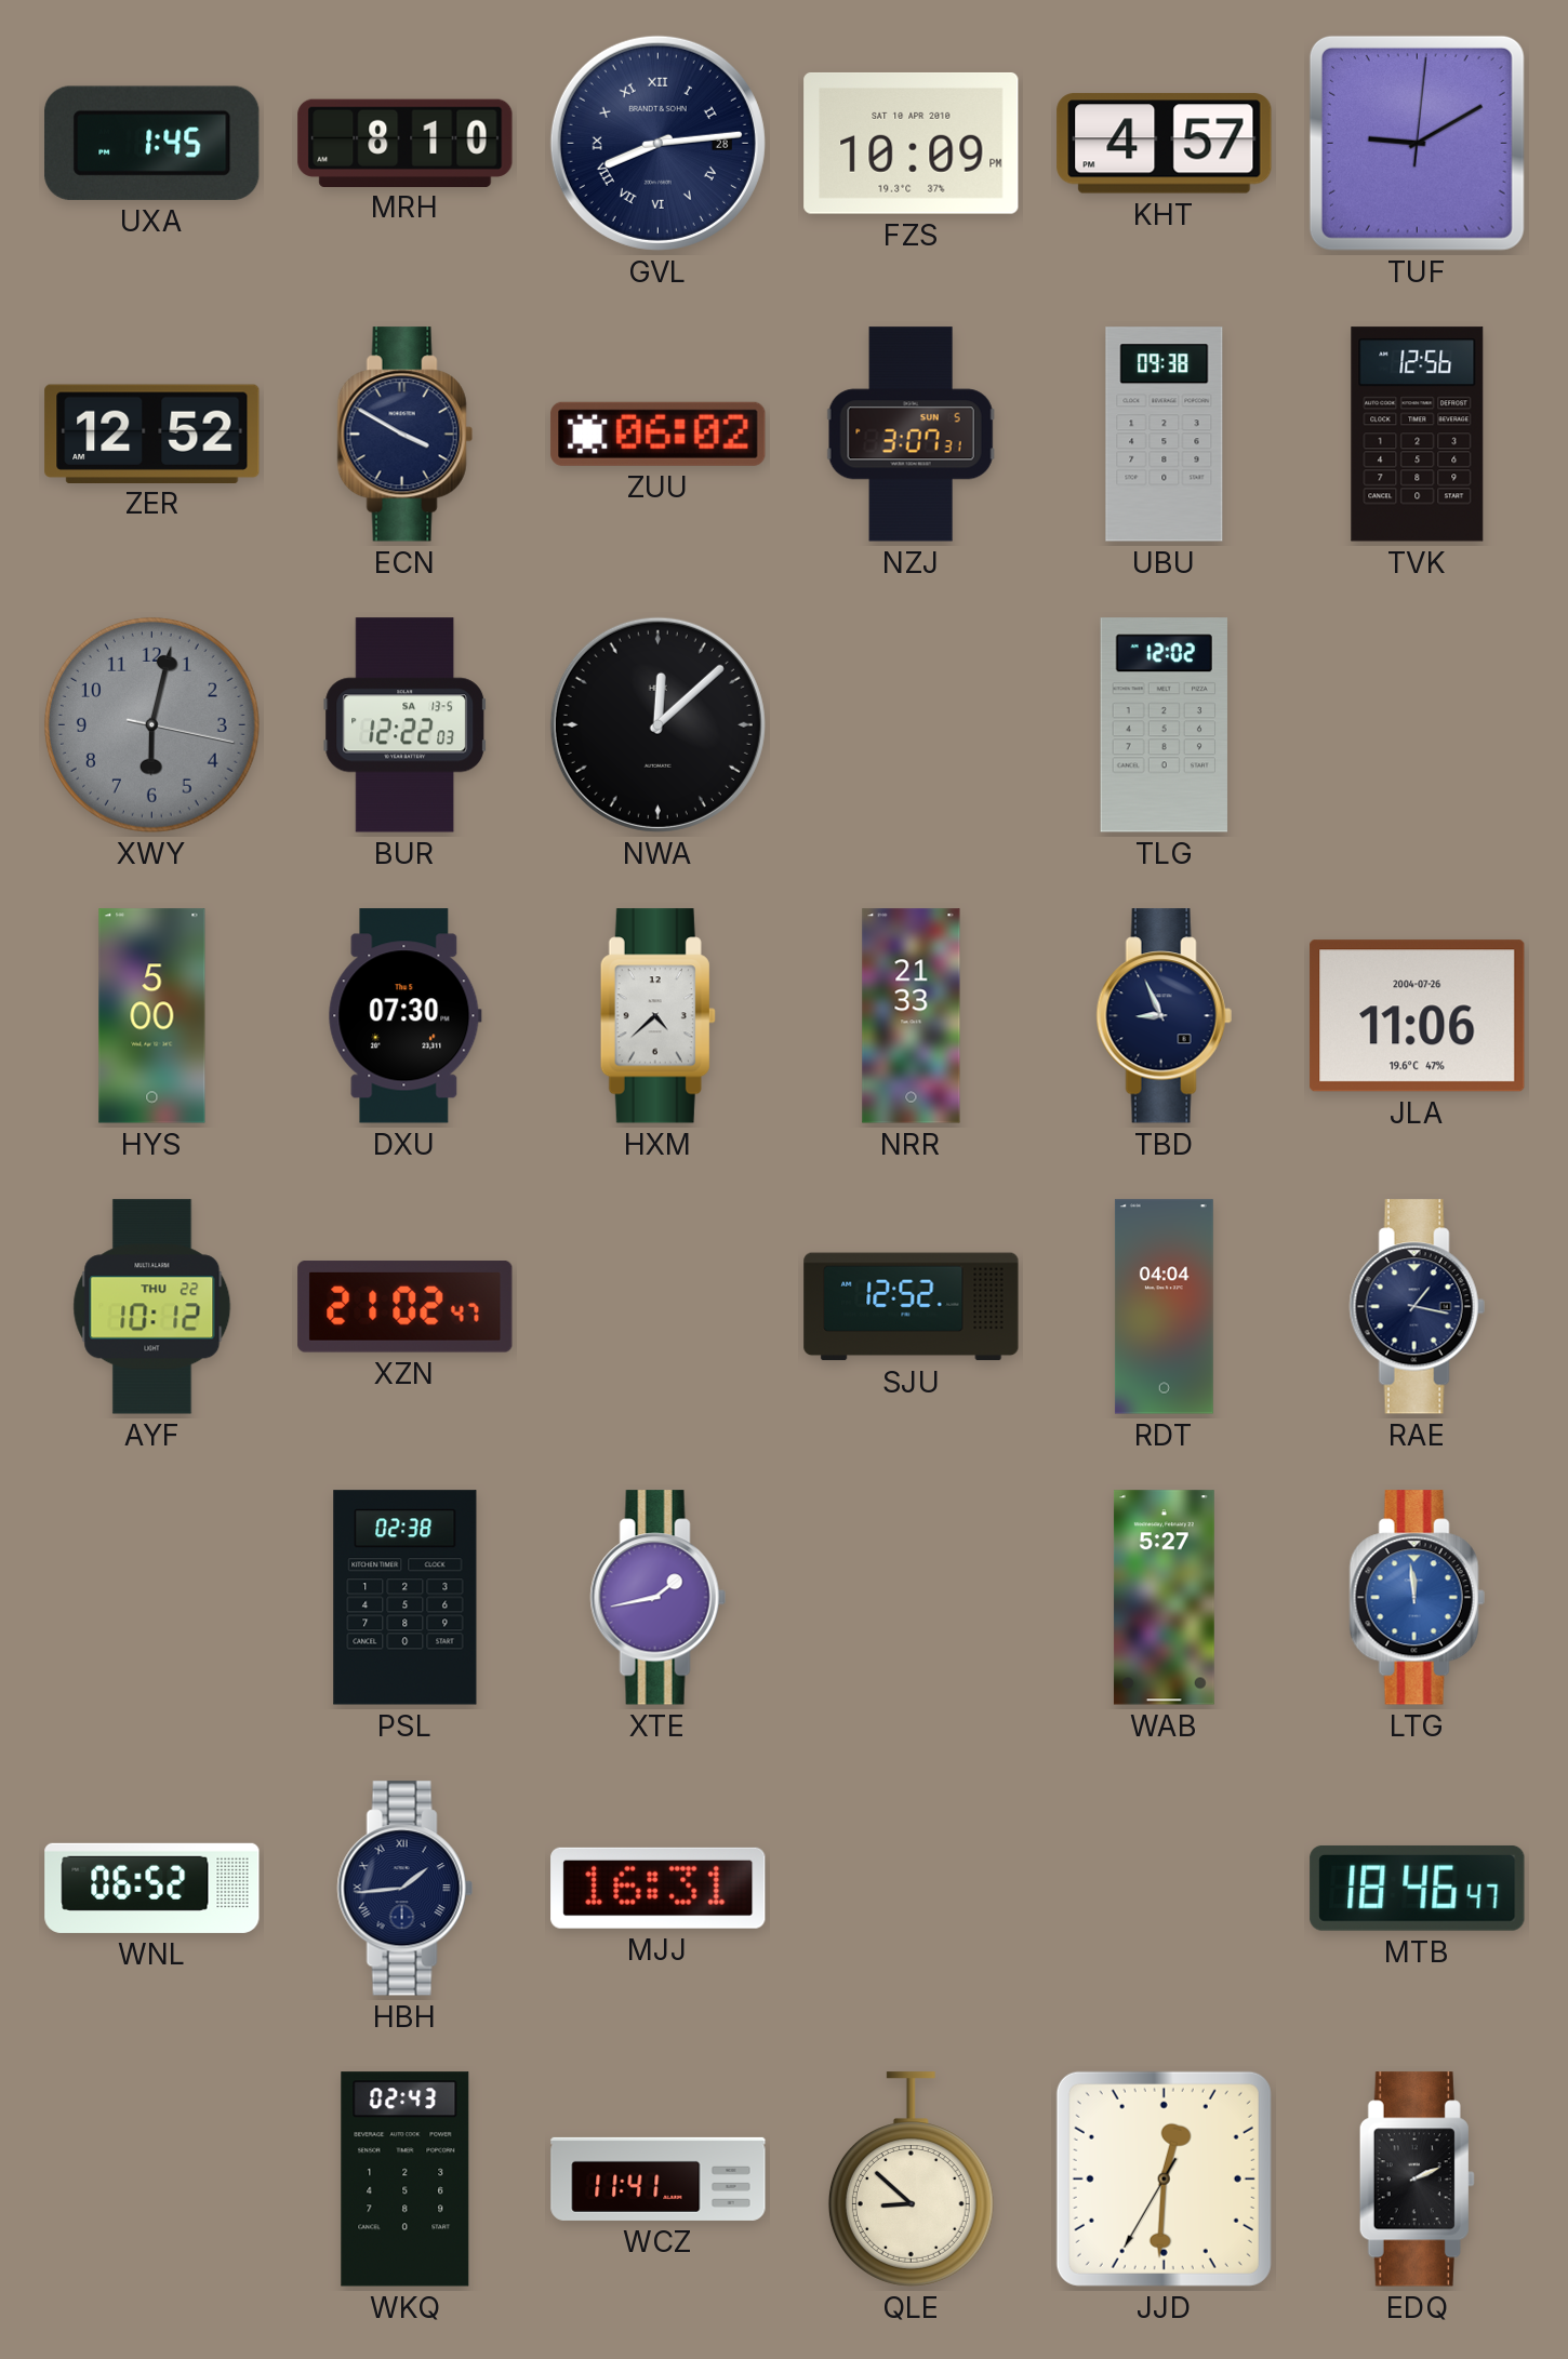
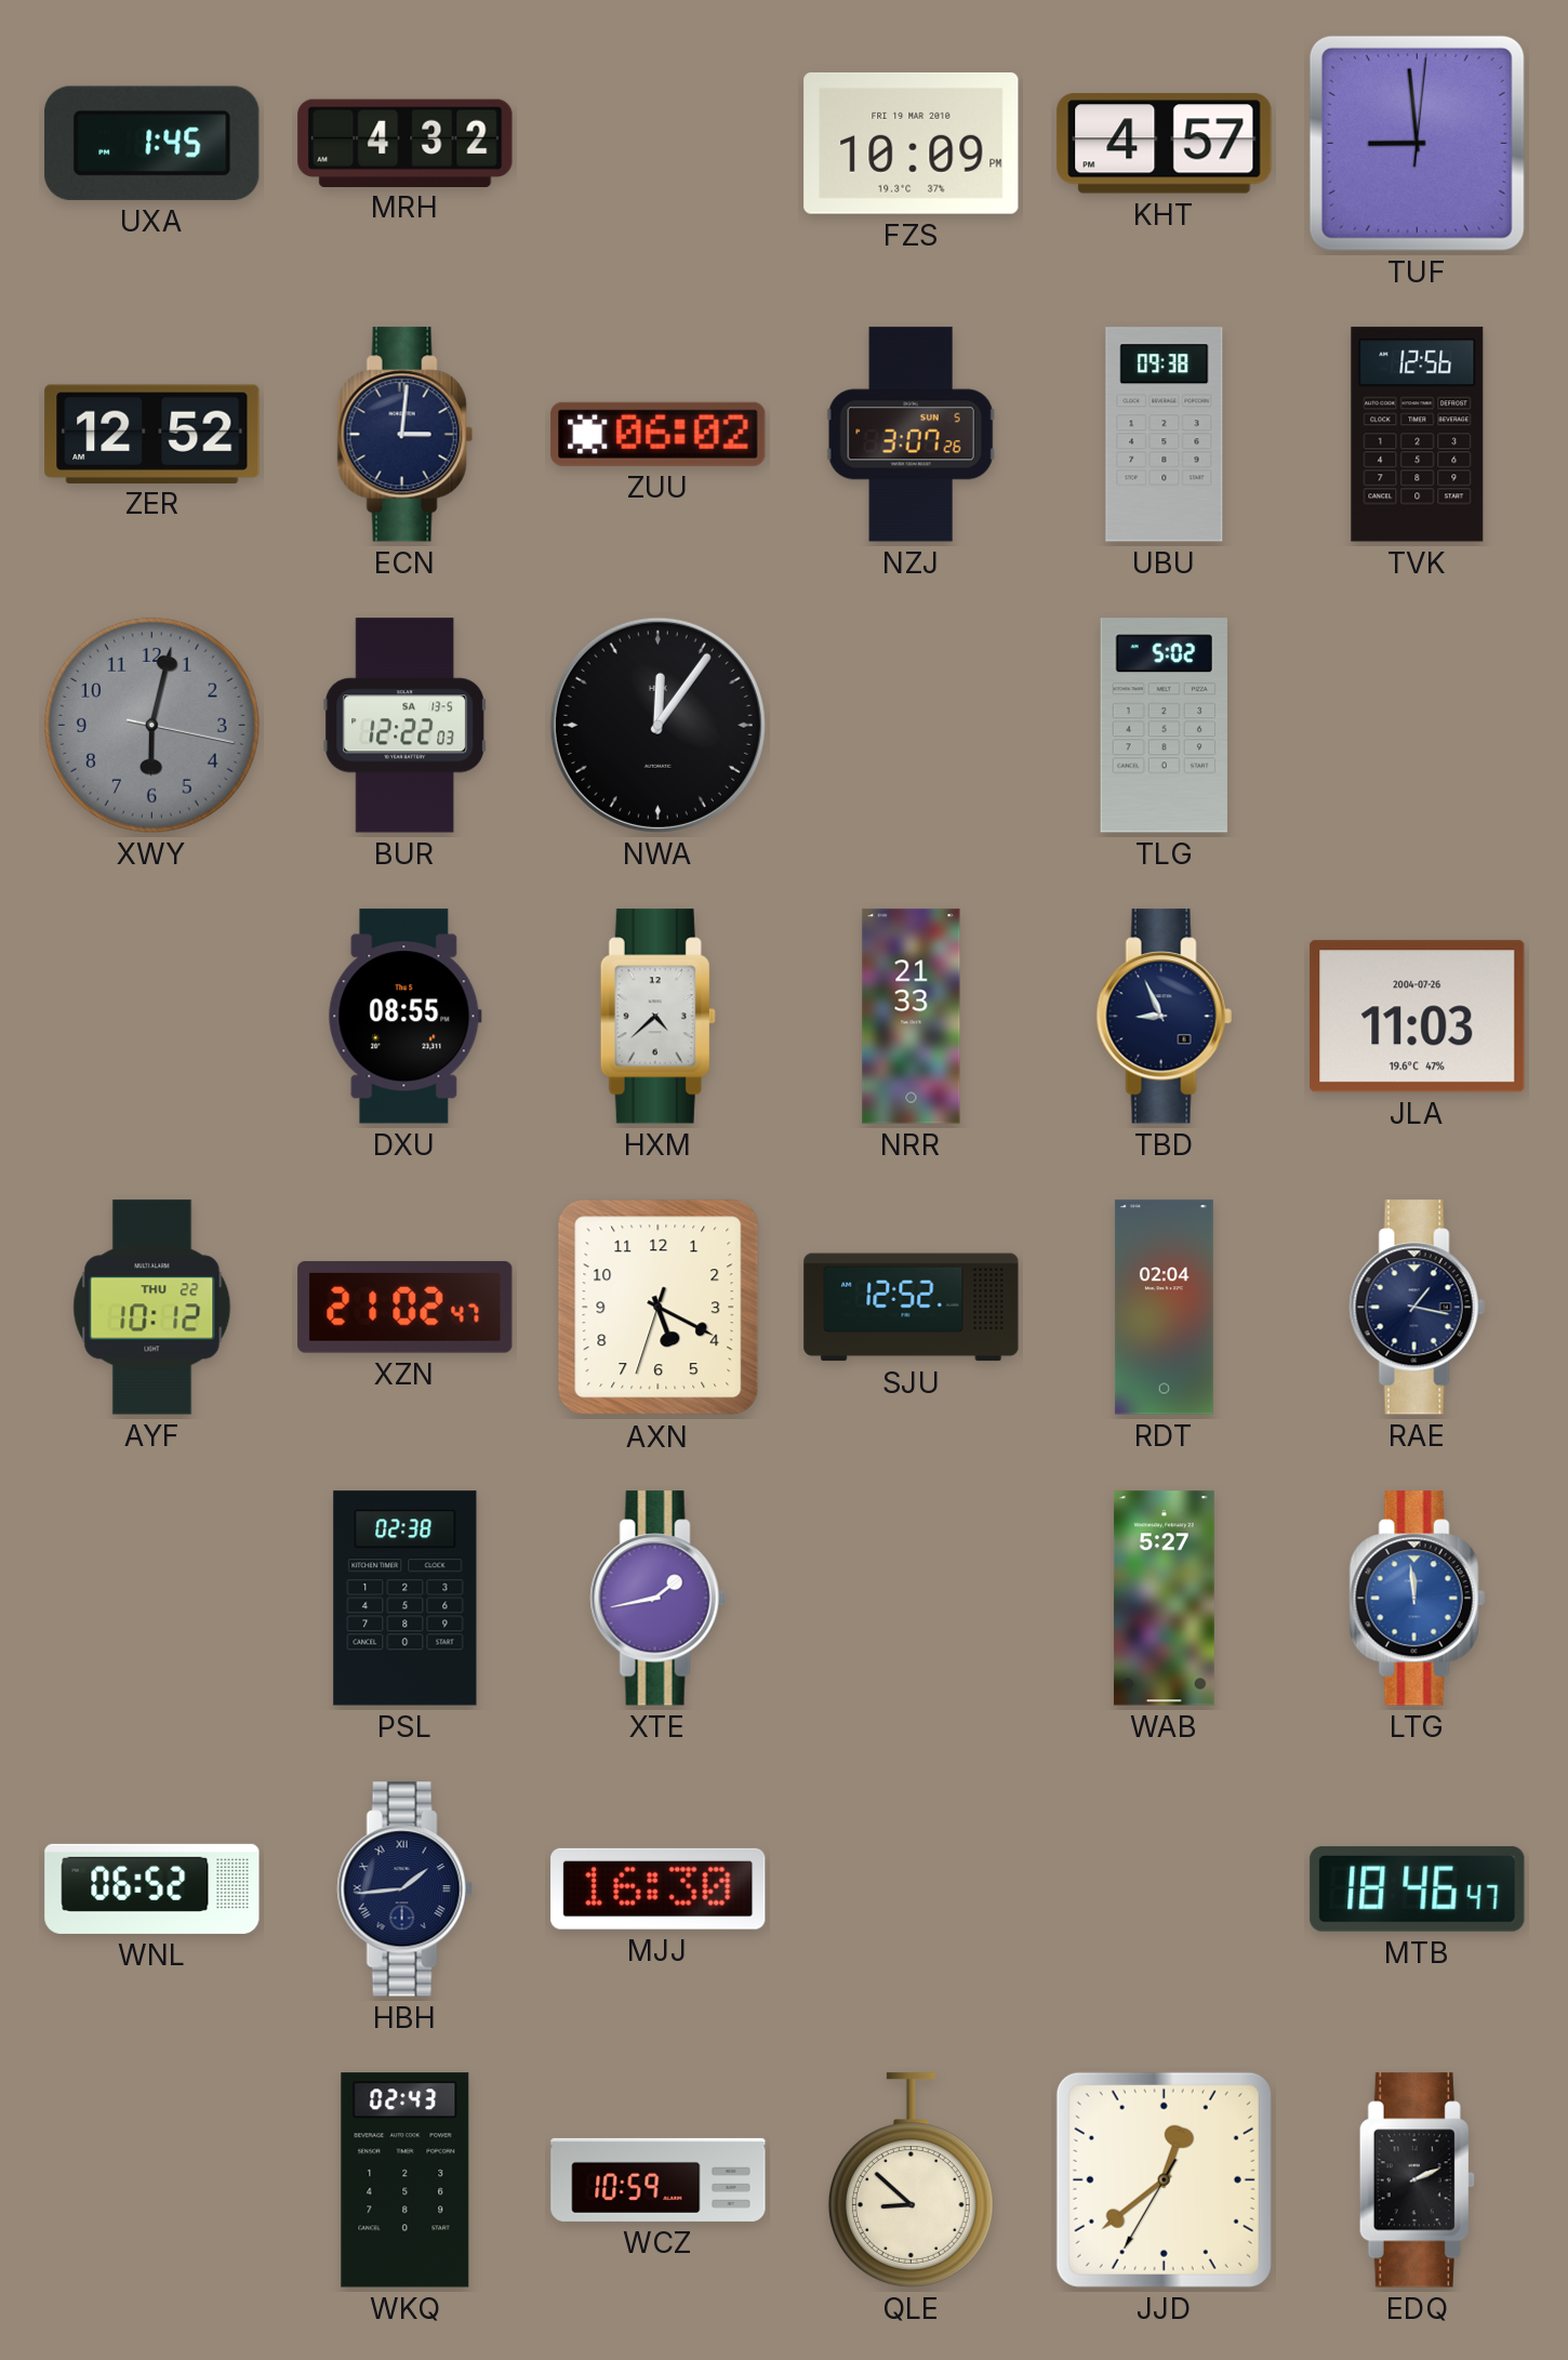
MRH: 8:10 -> 4:32 (406, 143)
GVL: 8:14 -> none (657, 143)
FZS date: SAT 10 APR 2010 -> FRI 19 MAR 2010 (912, 143)
TUF: 9:10 -> 8:59 (1417, 143)
ECN: 3:50 -> 3:01 (404, 435)
NZJ: 3:07:31 -> 3:07:26 (911, 435)
NWA: 12:08 -> 12:06 (657, 725)
TLG: 12:02 -> 5:02 (1164, 726)
HYS: 5:00 -> none (152, 1016)
DXU: 07:30 -> 08:55 (404, 1017)
JLA: 11:06 -> 11:03 (1418, 1017)
AXN: none -> 5:19 (659, 1308)
RDT: 04:04 -> 02:04 (1164, 1308)
MJJ: 16:31 -> 16:30 (659, 1888)
WCZ: 11:41 -> 10:59 (659, 2179)
JJD: 12:30 -> 12:38 (1164, 2179)
